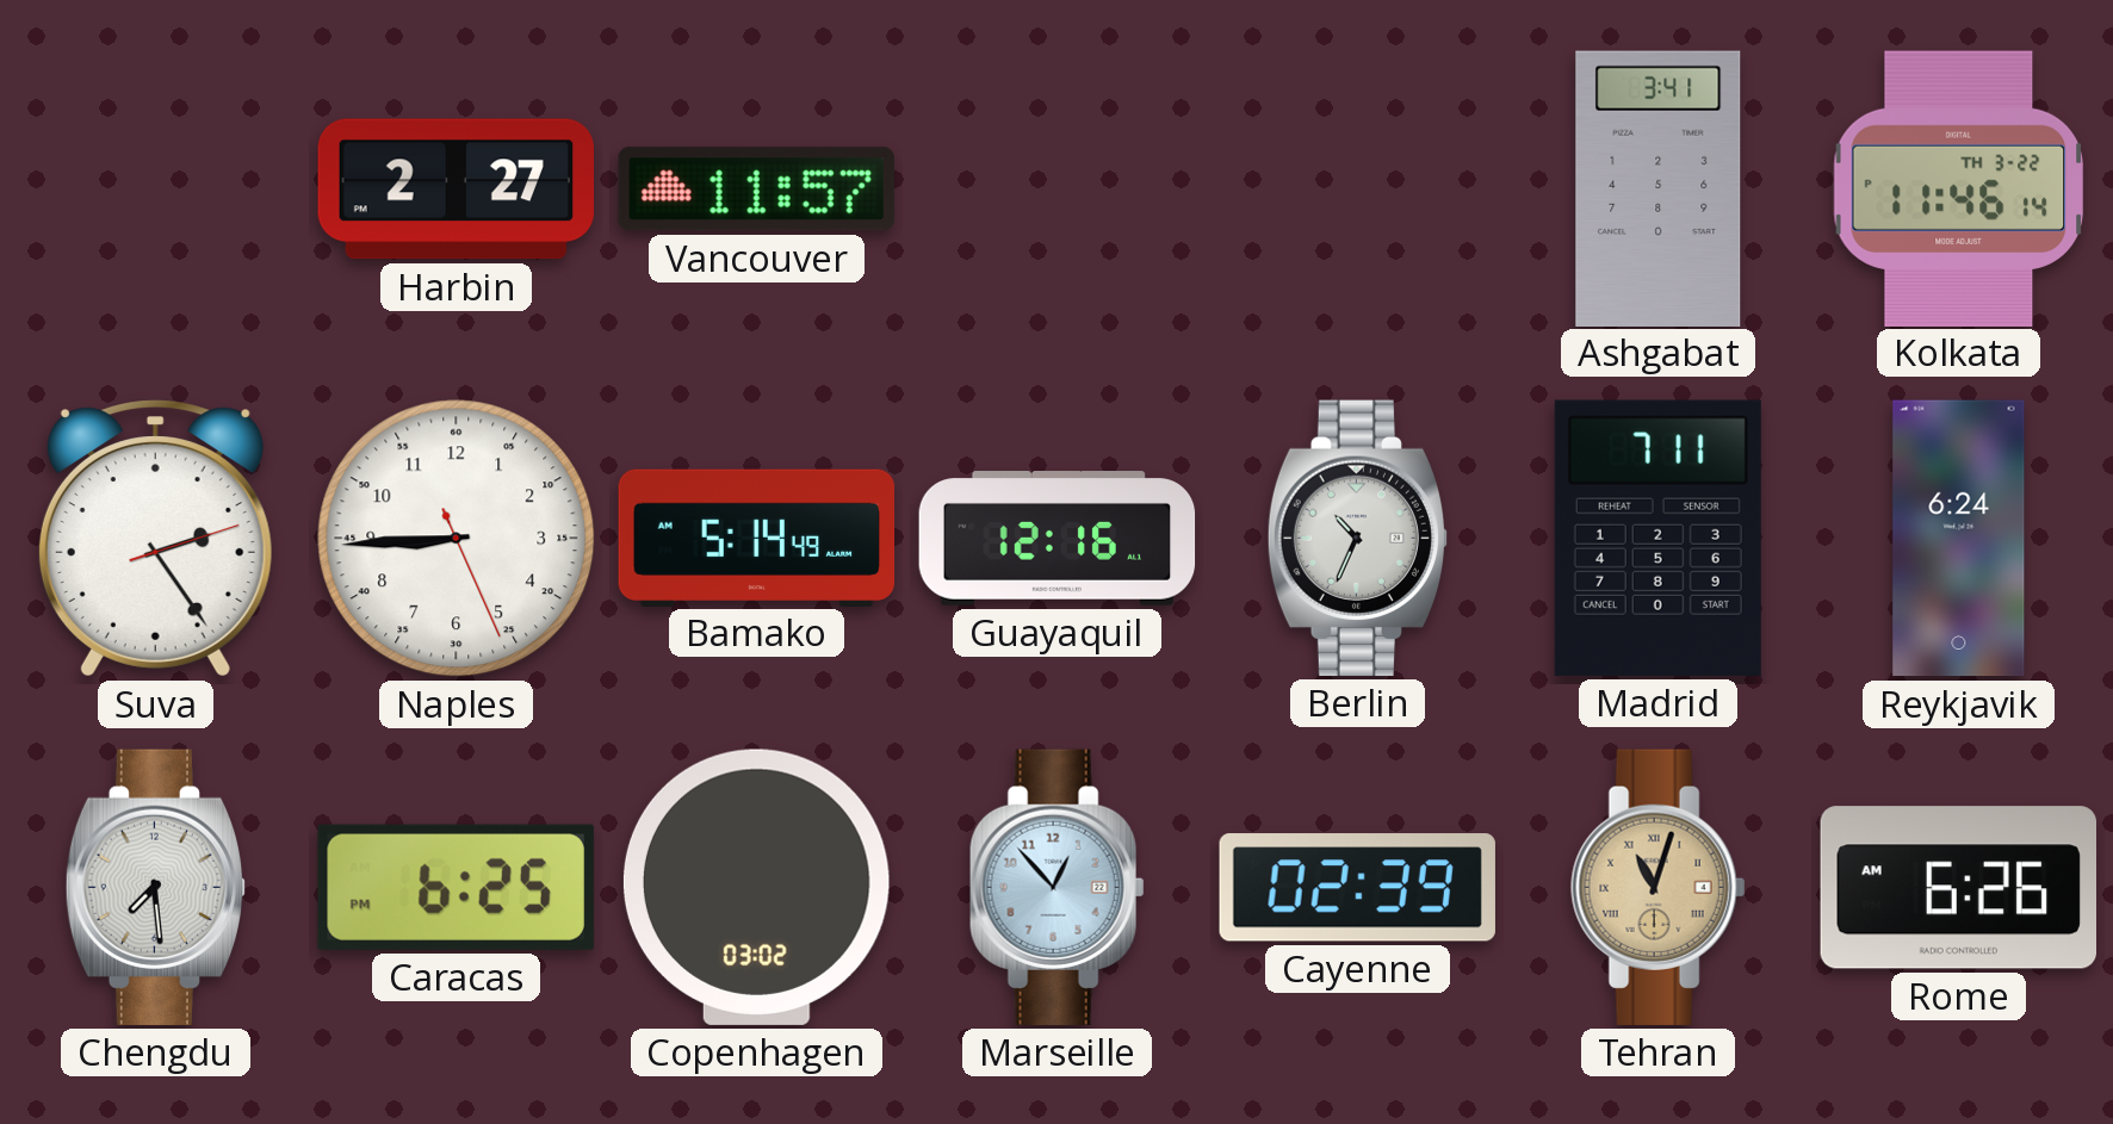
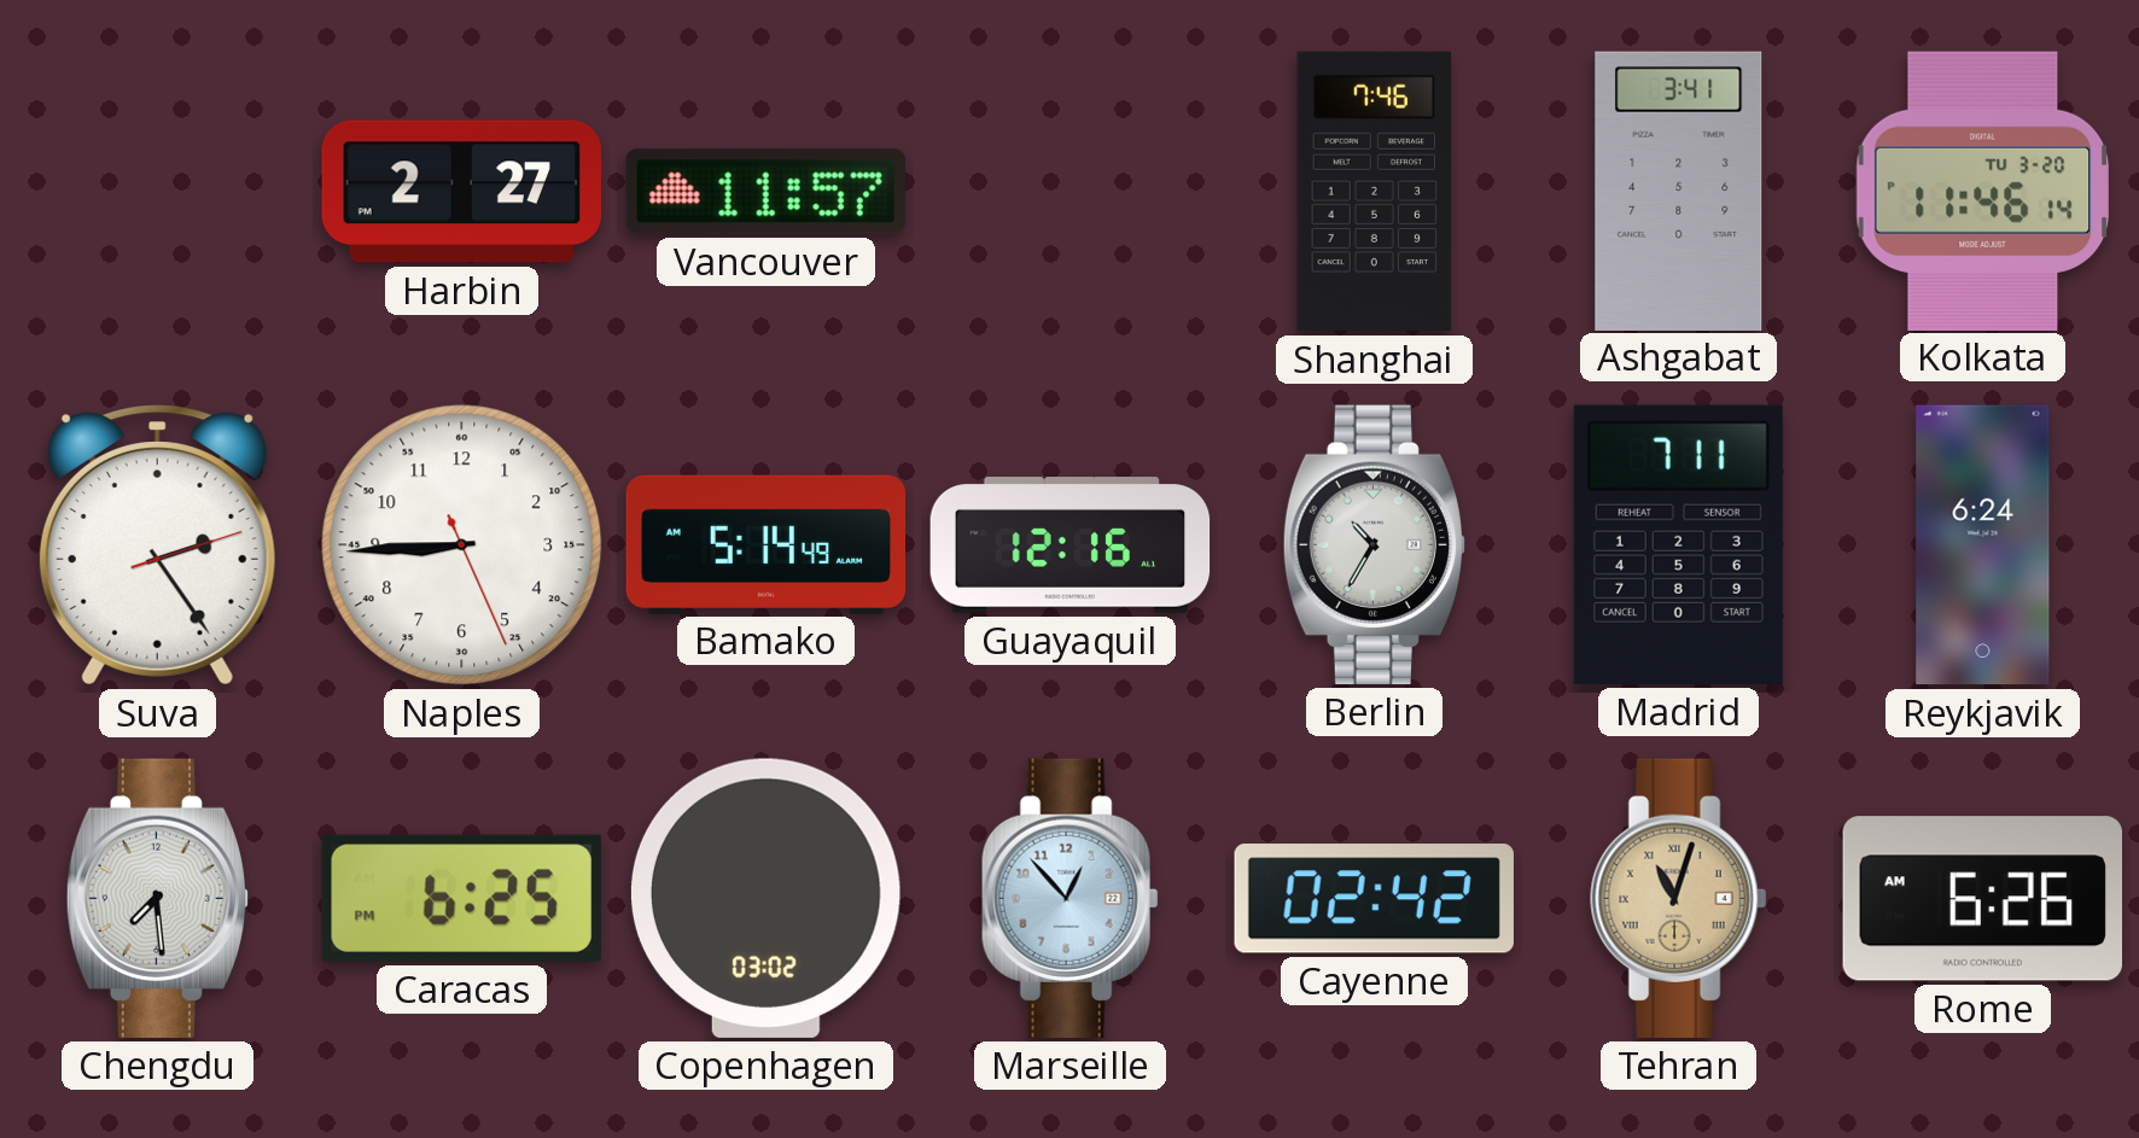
Shanghai: none -> 7:46 (1375, 192)
Kolkata date: TH 3-22 -> TU 3-20 (1983, 191)
Berlin: 10:34 -> 10:35 (1374, 544)
Cayenne: 02:39 -> 02:42 (1374, 899)
